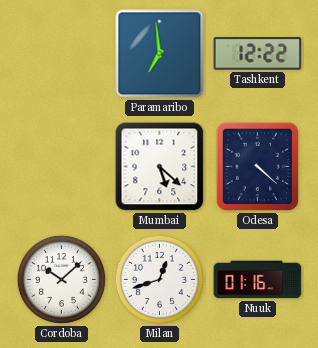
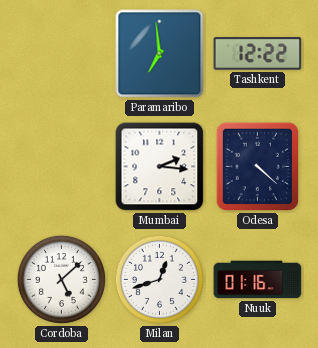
Mumbai: 5:22 -> 2:16 (160, 167)
Cordoba: 10:08 -> 5:08 (61, 279)
